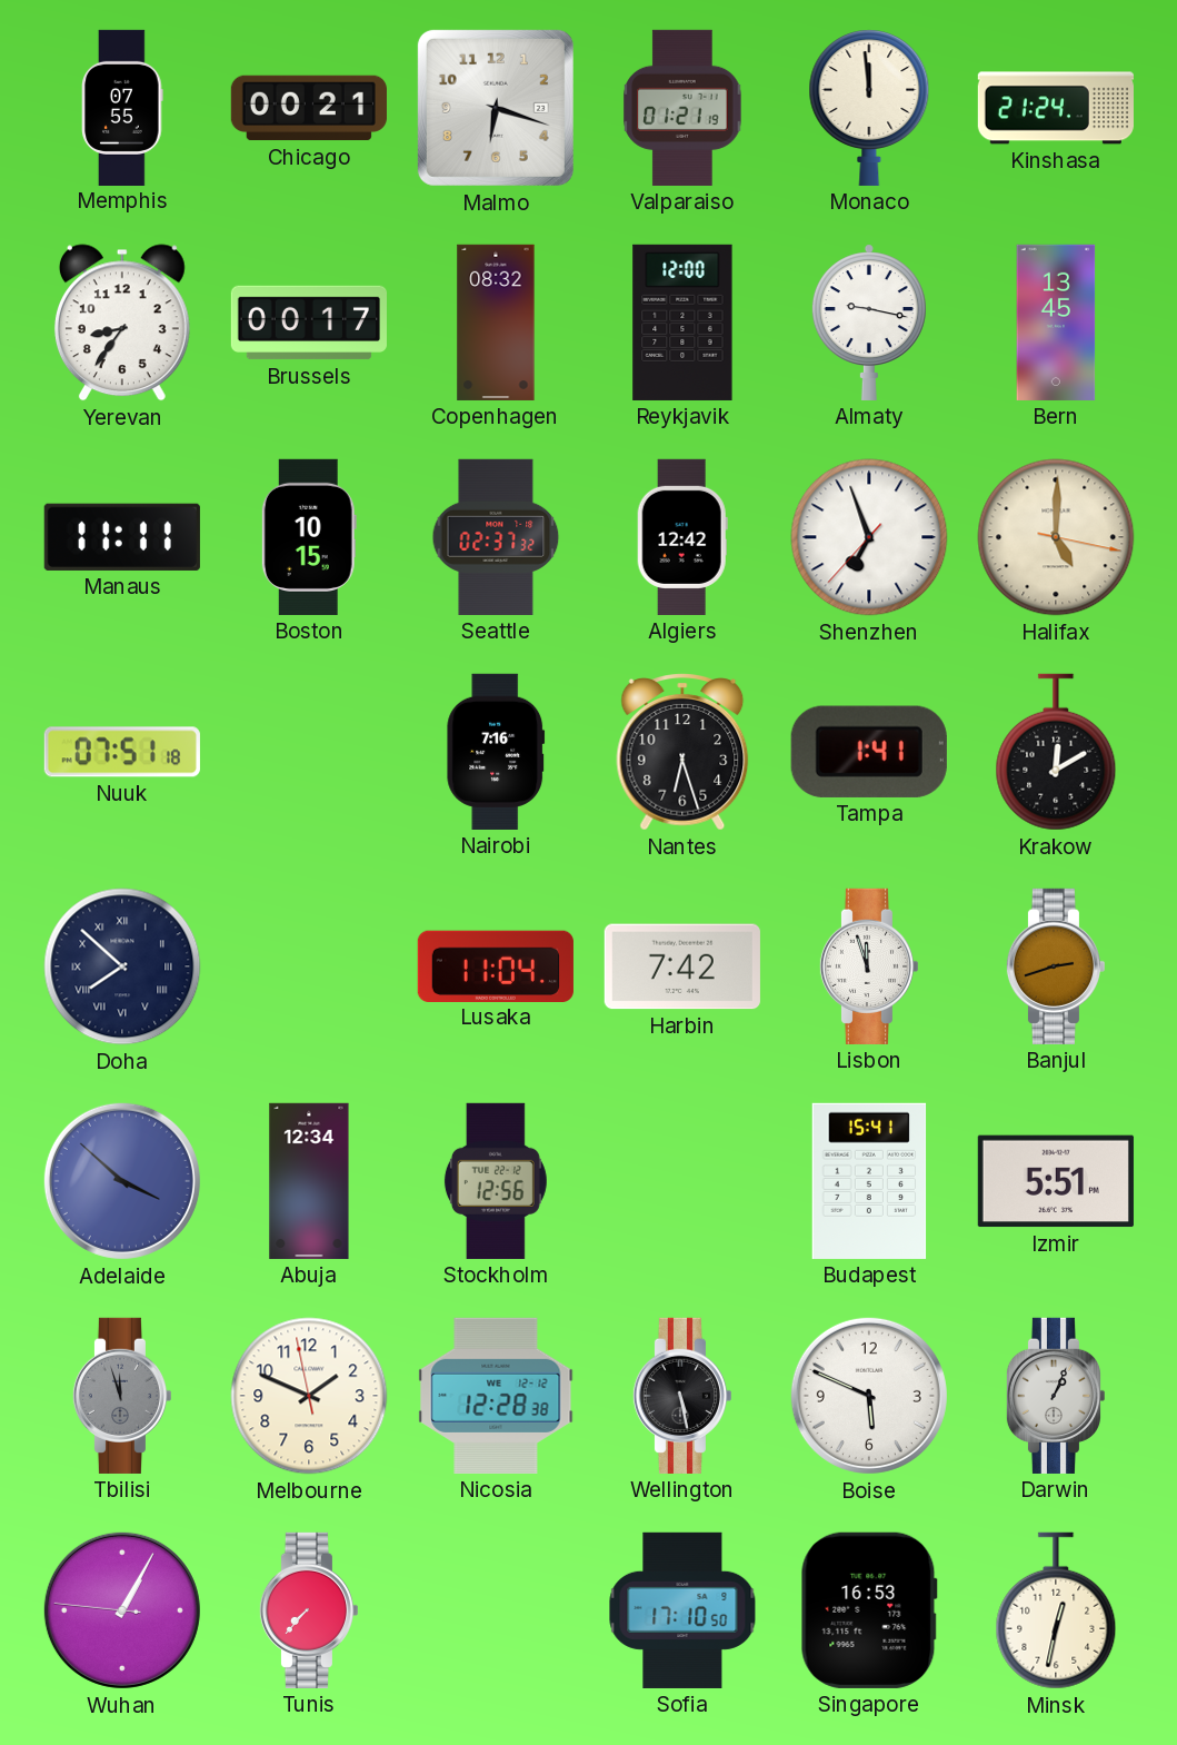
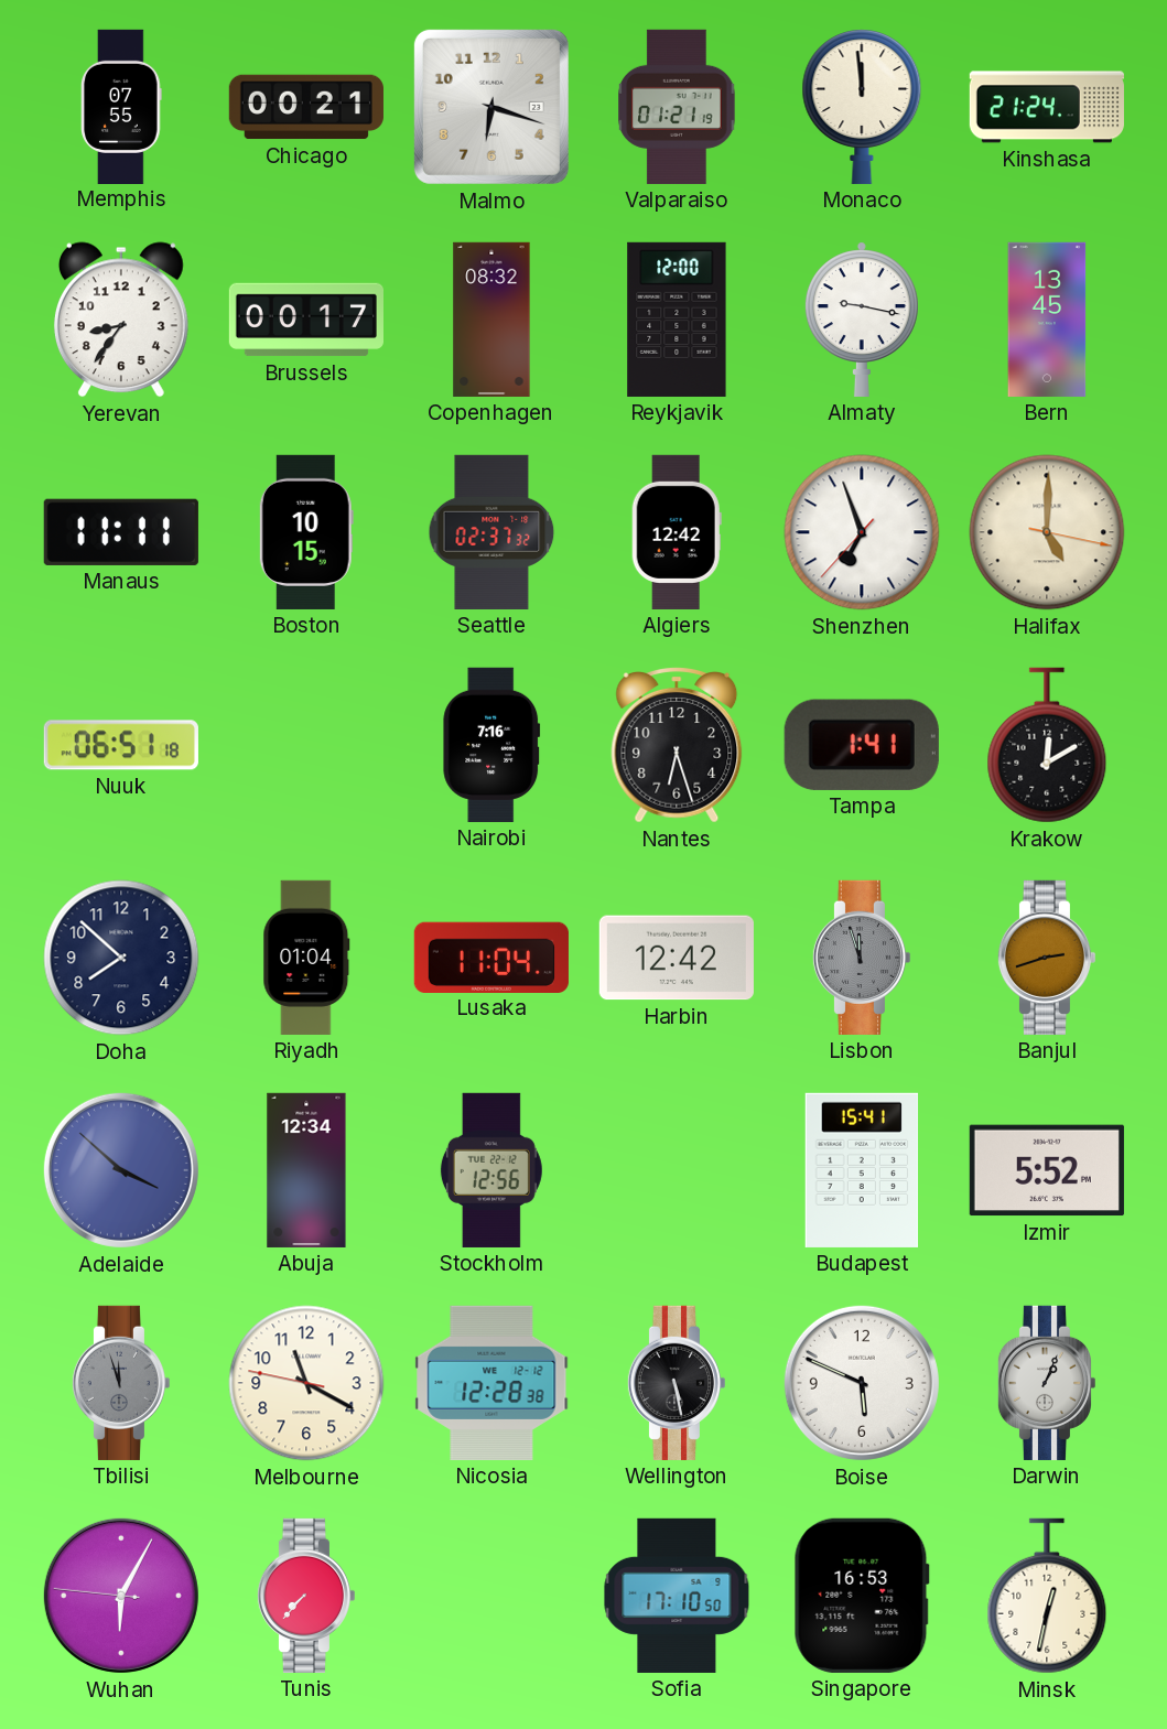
Nuuk: 07:51 -> 06:51 (121, 745)
Doha numerals: Roman -> Arabic (121, 958)
Riyadh: none -> 01:04 (306, 958)
Harbin: 7:42 -> 12:42 (677, 958)
Lisbon dial: white -> grey (861, 958)
Izmir: 5:51 -> 5:52 (1047, 1170)
Melbourne: 1:48 -> 11:19 (306, 1383)
Wuhan: 1:04 -> 6:04 (121, 1596)
